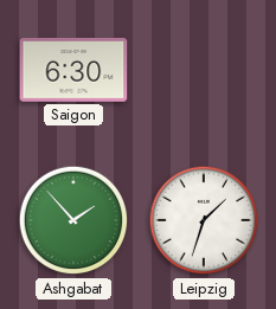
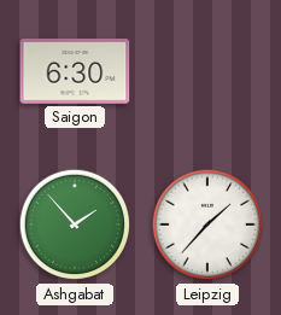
Leipzig: 1:33 -> 1:37 (207, 224)
